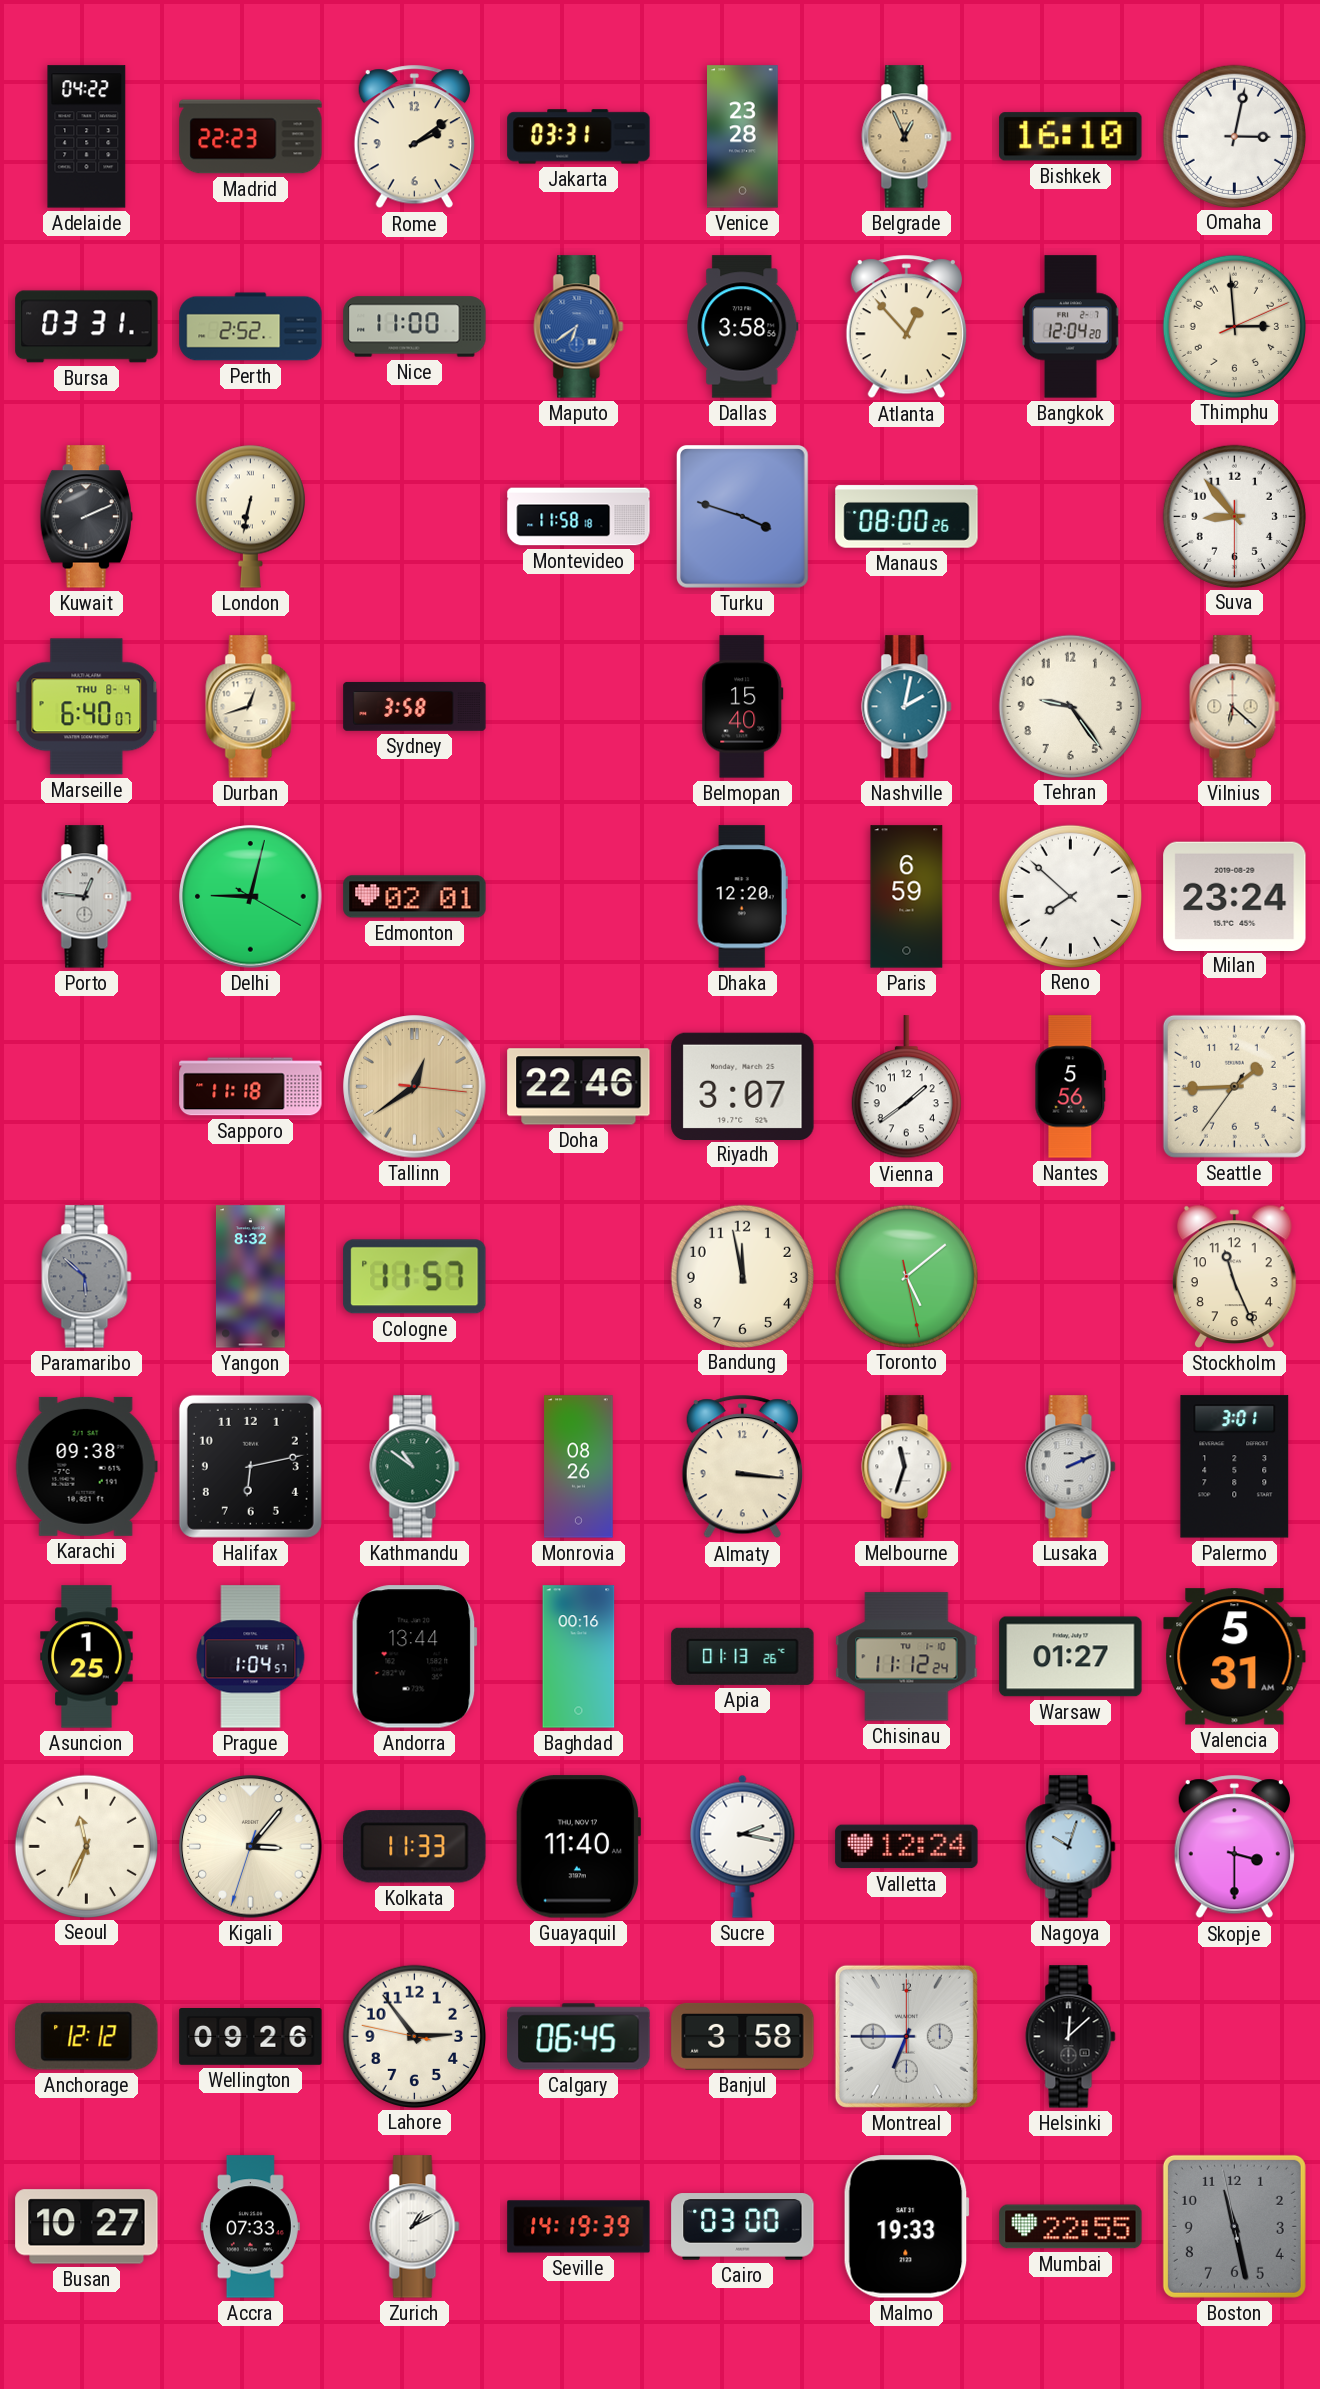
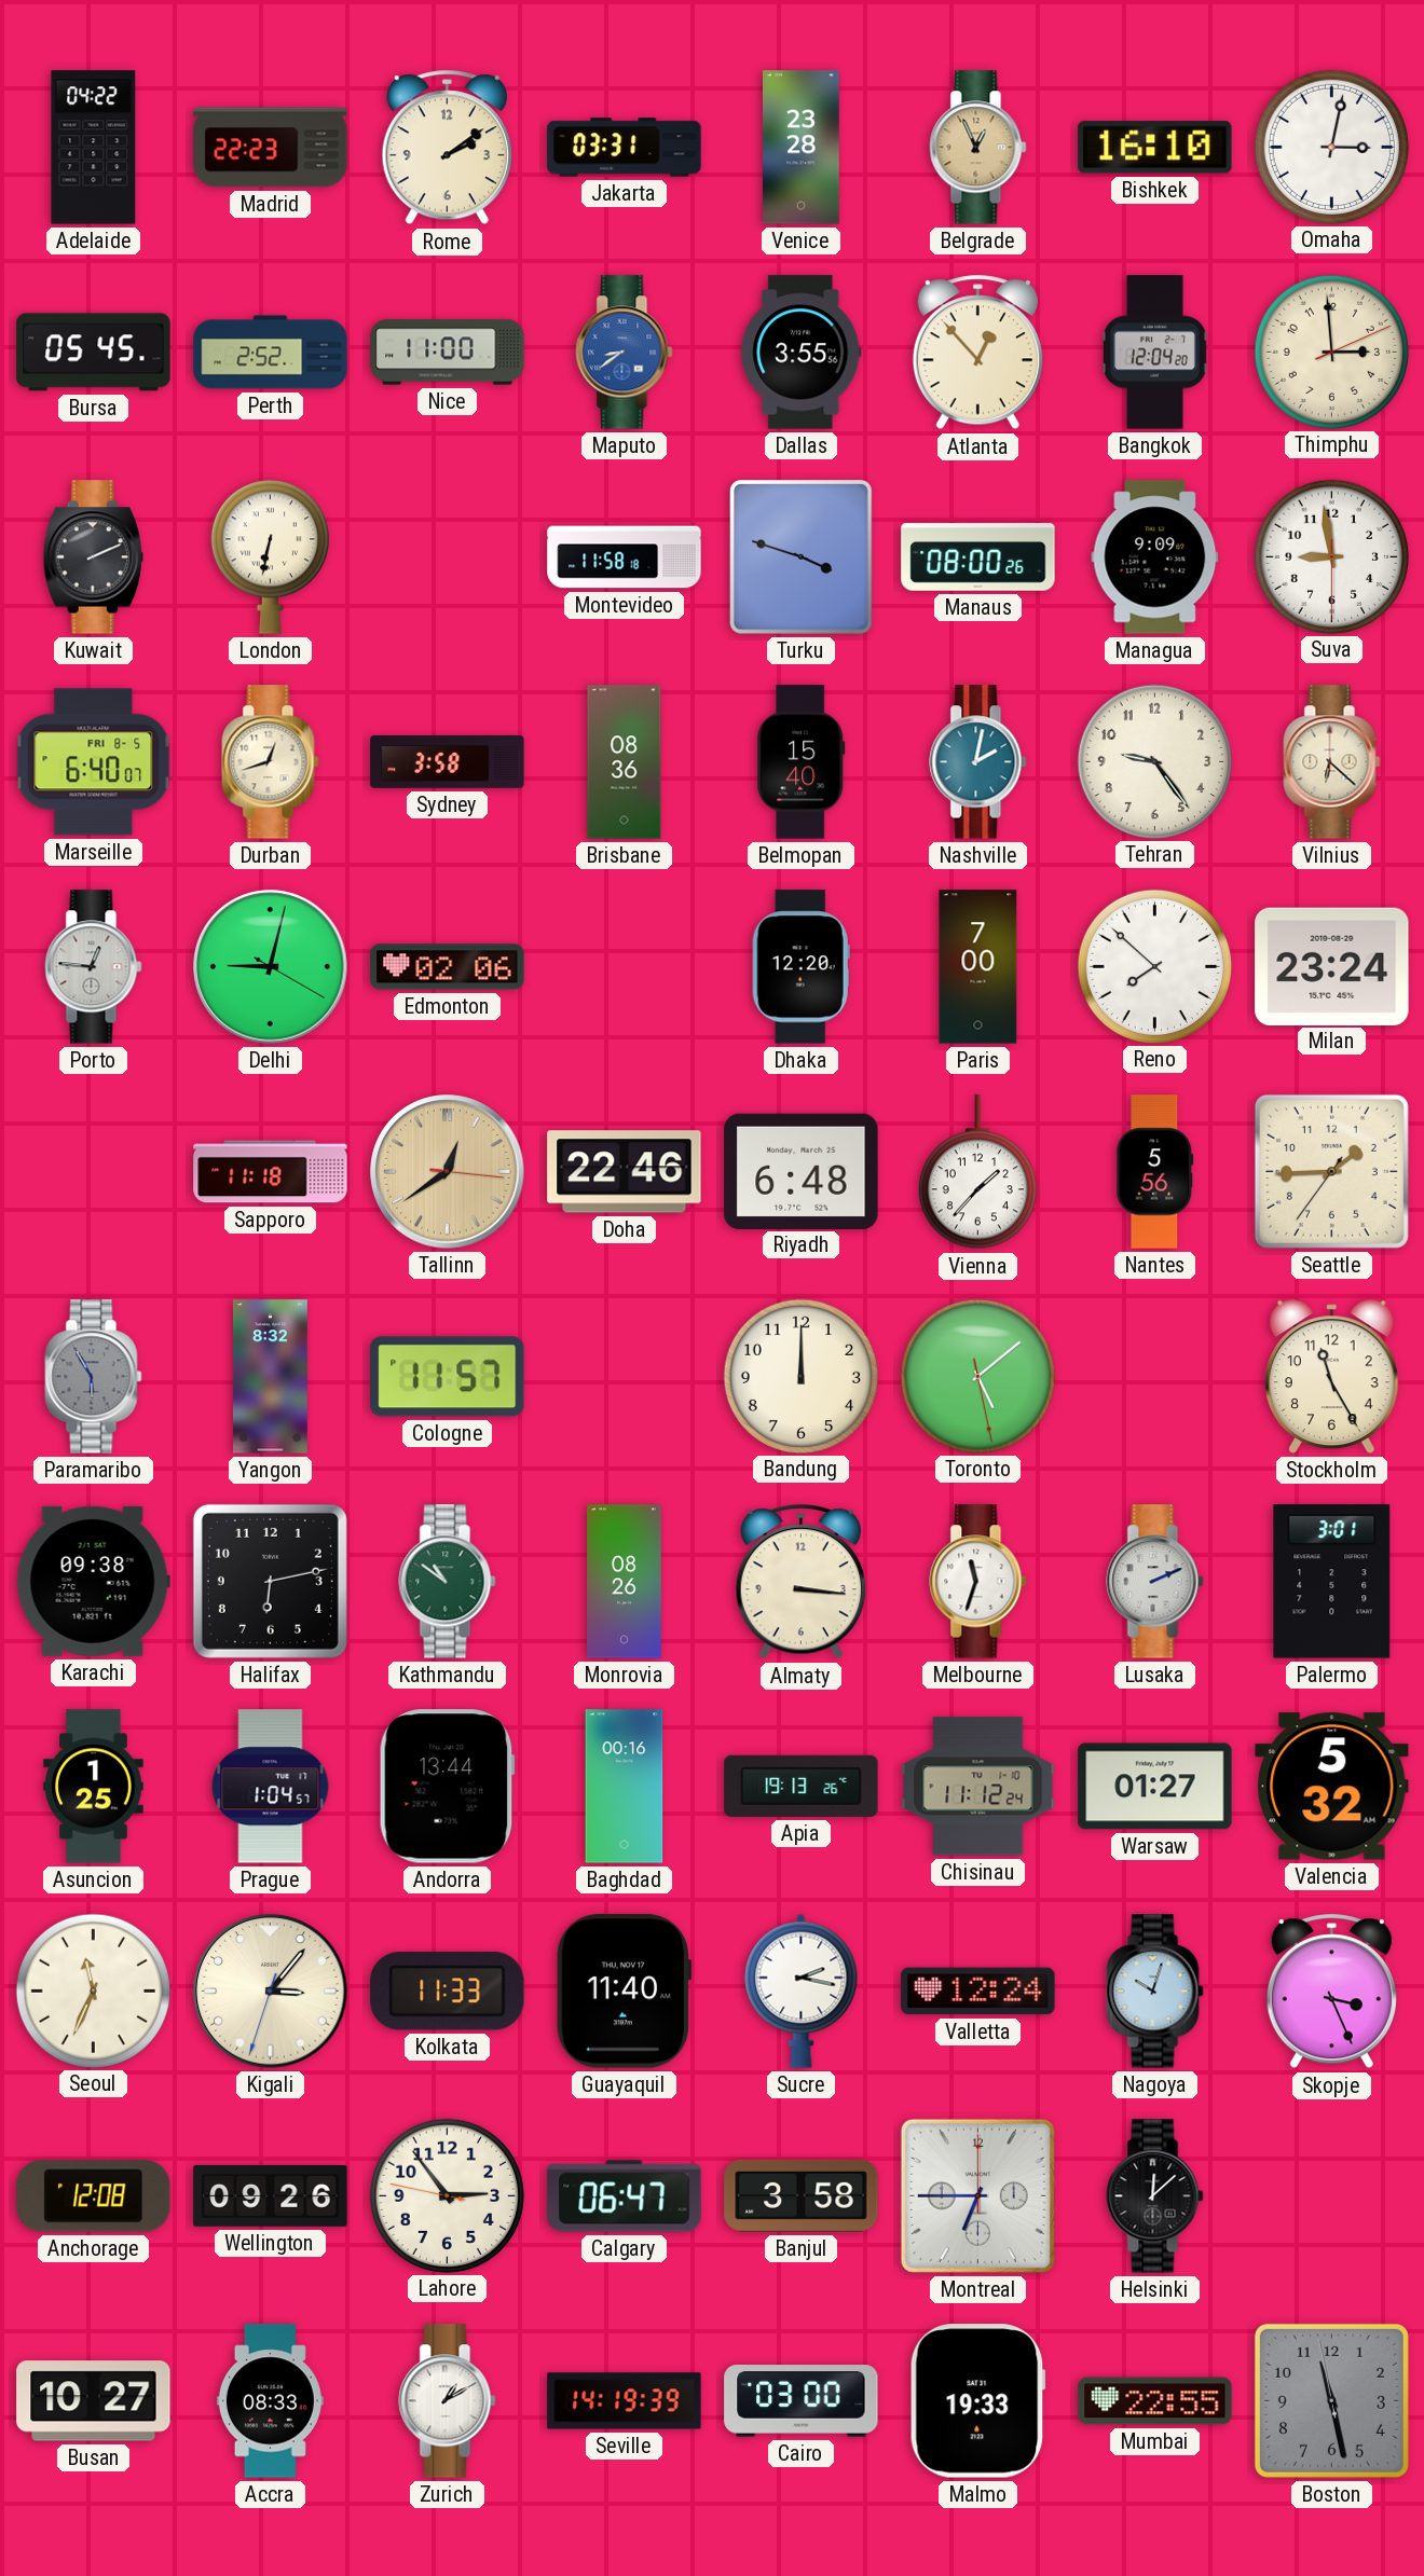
Bursa: 03:31 -> 05:45 (94, 353)
Maputo: 6:39 -> 8:39 (625, 353)
Dallas: 3:58 -> 3:55 (802, 353)
Managua: none -> 9:09 (1155, 557)
Suva: 8:53 -> 8:58 (1331, 556)
Marseille date: THU 8-4 -> FRI 8-5 (94, 762)
Brisbane: none -> 08:36 (625, 762)
Edmonton: 02:01 -> 02:06 (448, 967)
Paris: 6:59 -> 7:00 (978, 967)
Riyadh: 3:07 -> 6:48 (802, 1171)
Vienna: 1:39 -> 1:37 (977, 1172)
Paramaribo: 5:52 -> 5:55 (94, 1377)
Bandung: 11:58 -> 12:00 (800, 1376)
Stockholm: 11:26 -> 11:25 (1332, 1376)
Apia: 01:13 -> 19:13 (802, 1786)
Valencia: 5:31 -> 5:32 (1332, 1787)
Skopje: 3:30 -> 3:26 (1331, 1992)
Anchorage: 12:12 -> 12:08 (94, 2196)
Calgary: 06:45 -> 06:47 (625, 2196)
Accra: 07:33 -> 08:33 (270, 2401)
